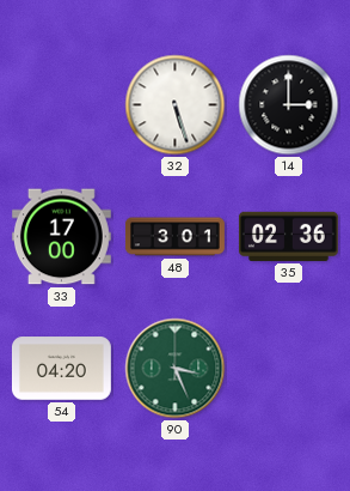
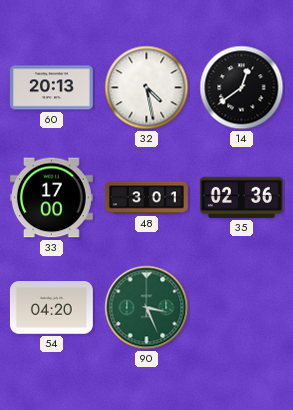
60: none -> 20:13 (51, 88)
32: 5:27 -> 4:28 (147, 88)
14: 3:00 -> 12:39 (242, 88)
